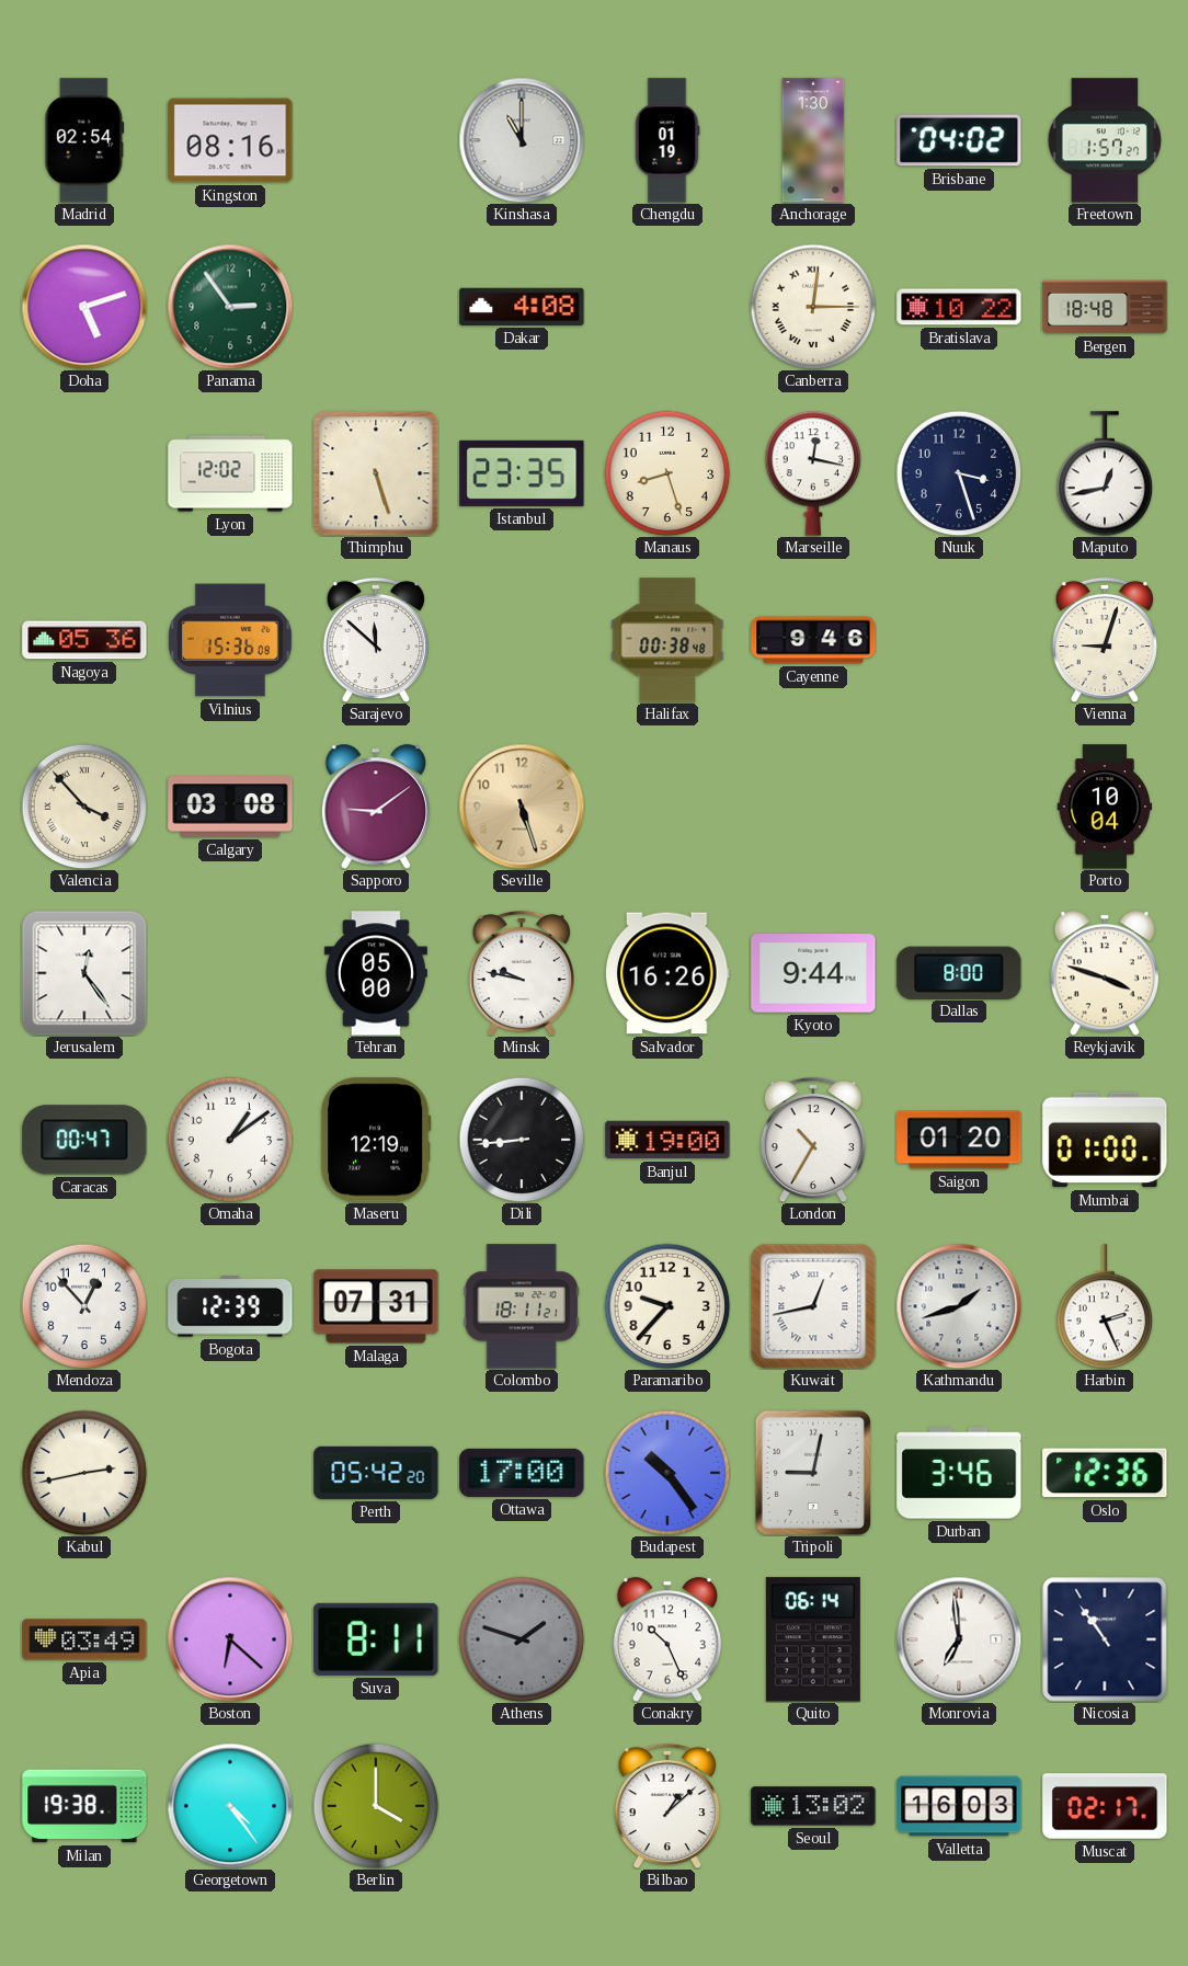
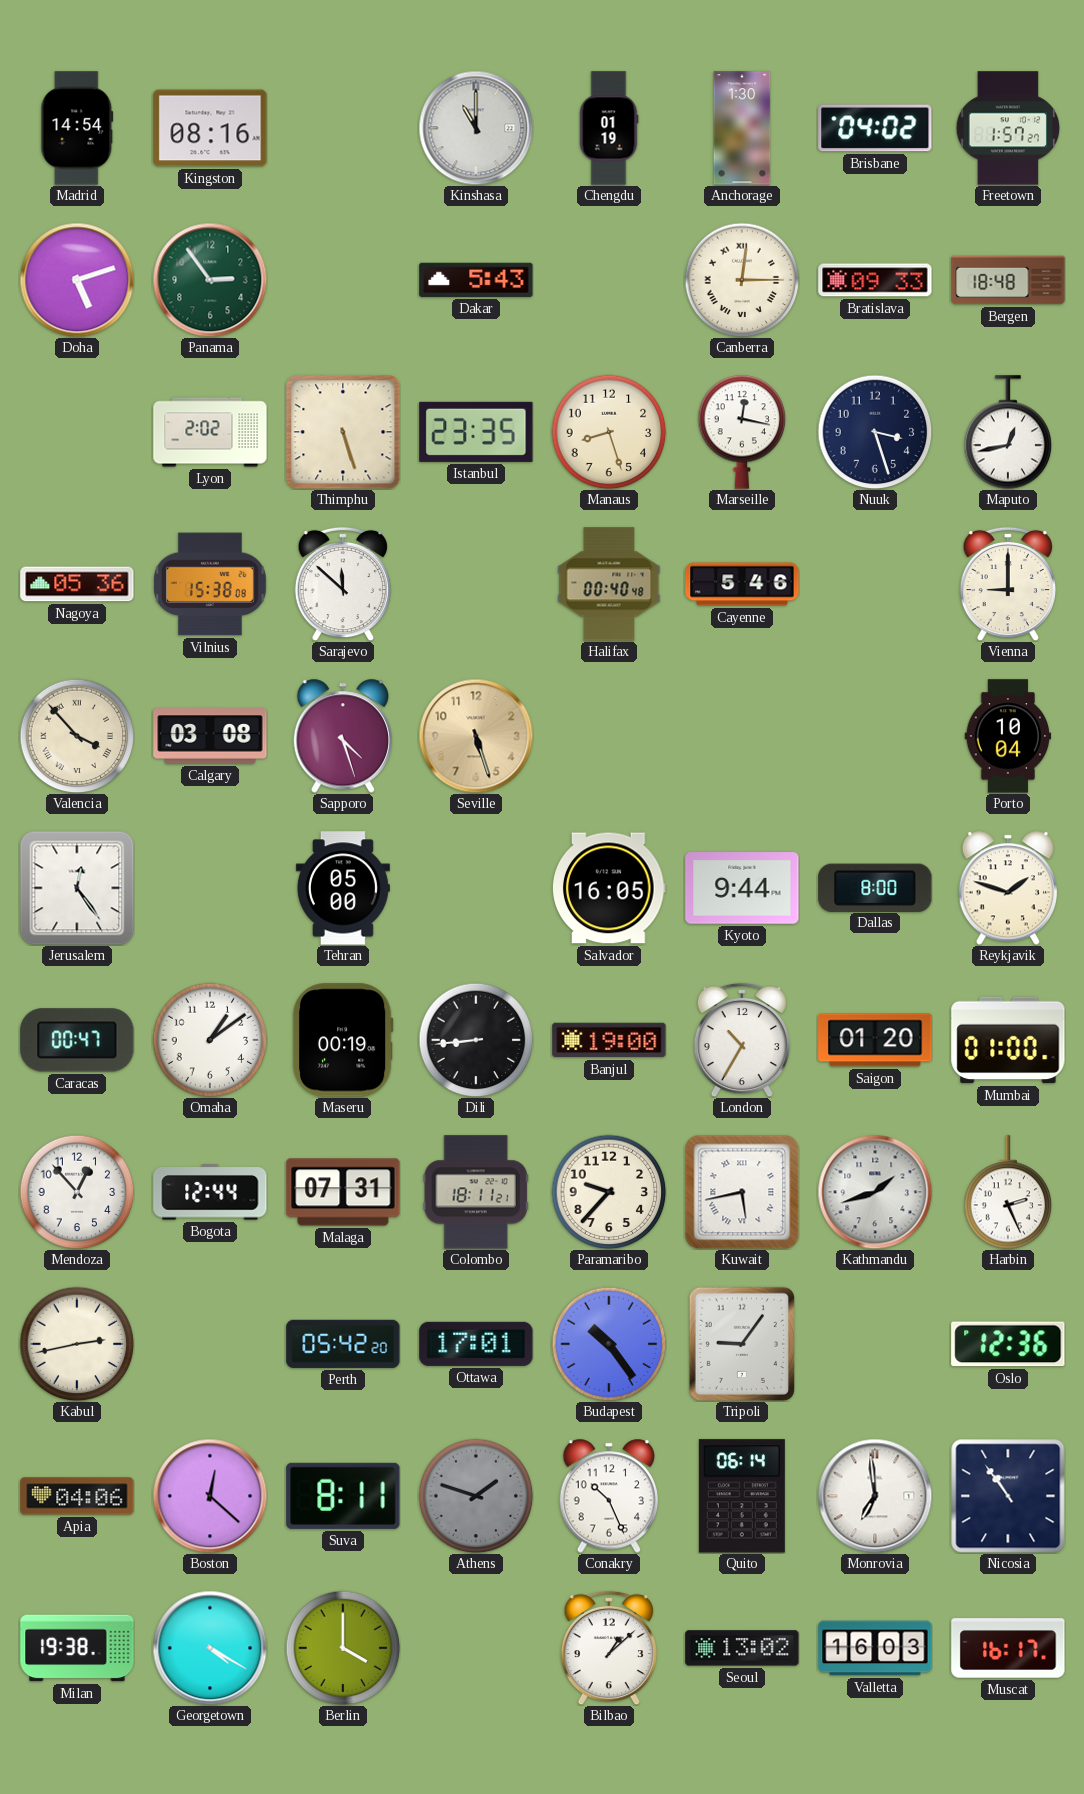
Madrid: 02:54 -> 14:54 (77, 128)
Dakar: 4:08 -> 5:43 (476, 280)
Bratislava: 10:22 -> 09:33 (875, 280)
Lyon: 12:02 -> 2:02 (210, 432)
Vilnius: 15:36 -> 15:38 (211, 584)
Halifax: 00:38 -> 00:40 (609, 584)
Cayenne: 9:46 -> 5:46 (742, 584)
Vienna: 9:03 -> 9:00 (1008, 584)
Sapporo: 9:09 -> 4:27 (342, 736)
Minsk: 9:47 -> none (522, 973)
Salvador: 16:26 -> 16:05 (610, 888)
Reykjavik: 3:48 -> 1:48 (1007, 888)
Maseru: 12:19 -> 00:19 (343, 1040)
Bogota: 12:39 -> 12:44 (210, 1192)
Kuwait: 12:43 -> 5:43 (742, 1192)
Ottawa: 17:00 -> 17:01 (476, 1344)
Tripoli: 9:02 -> 9:06 (742, 1344)
Durban: 3:46 -> none (959, 1473)
Apia: 03:49 -> 04:06 (77, 1496)
Boston: 6:22 -> 12:22 (210, 1496)
Georgetown: 4:24 -> 4:20 (210, 1648)
Muscat: 02:17 -> 16:17 (1008, 1648)
